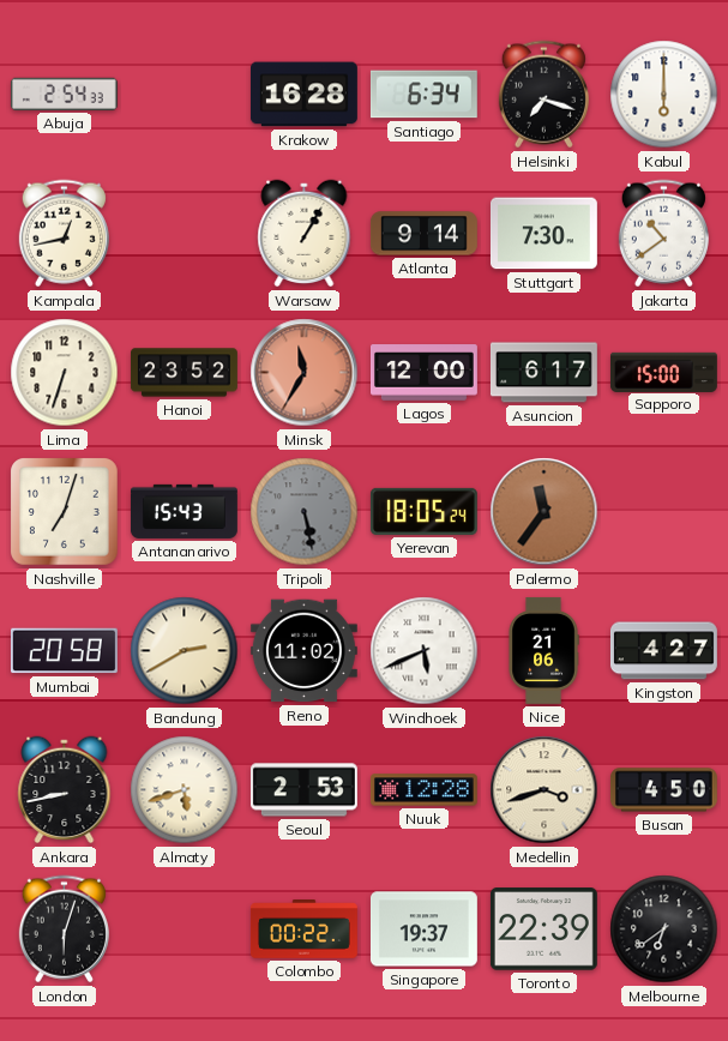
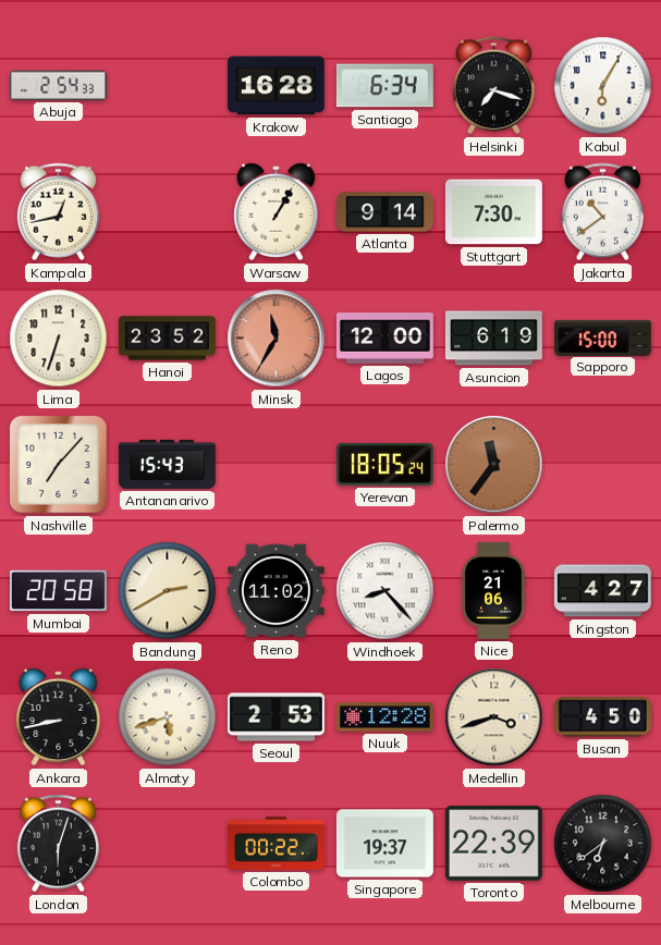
Kabul: 6:00 -> 6:05 (603, 86)
Asuncion: 6:17 -> 6:19 (493, 339)
Nashville: 7:03 -> 7:07 (59, 465)
Tripoli: 5:28 -> none (305, 512)
Windhoek: 5:41 -> 8:23 (385, 591)
